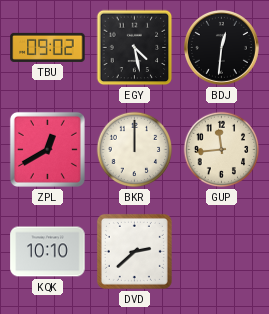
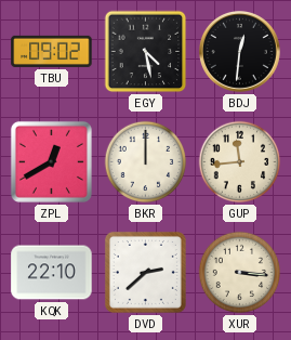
KQK: 10:10 -> 22:10 (52, 273)
XUR: none -> 3:16 (240, 273)
